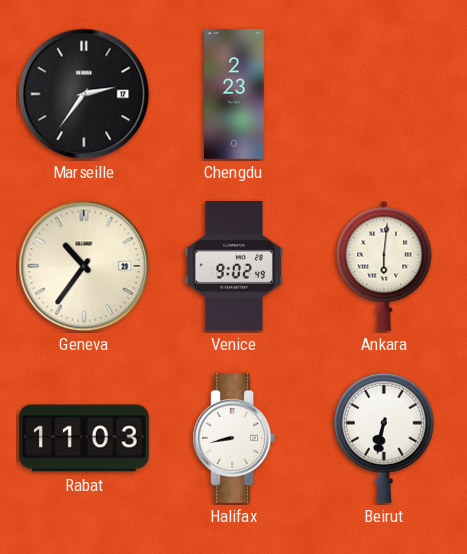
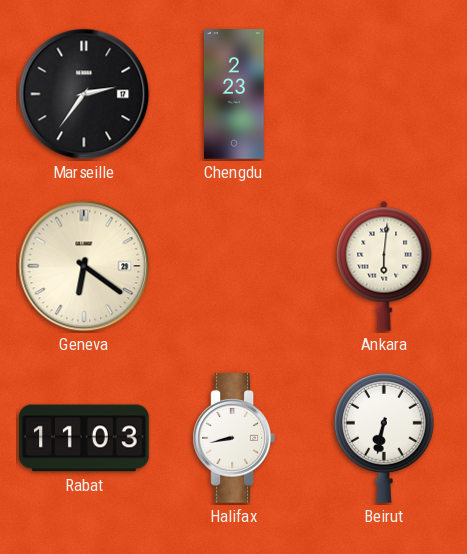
Geneva: 10:36 -> 6:21 (84, 266)
Venice: 9:02 -> none (233, 266)
